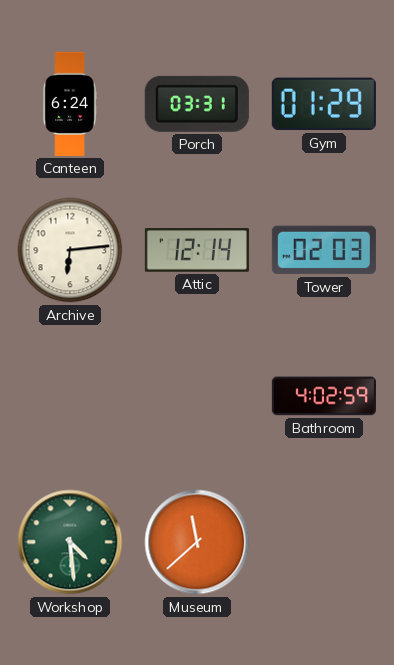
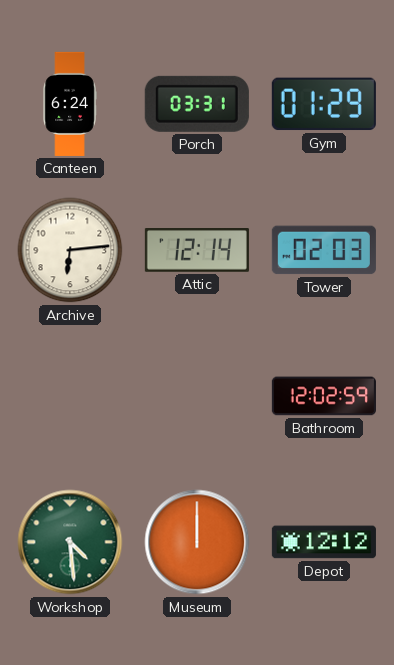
Bathroom: 4:02 -> 12:02 (324, 396)
Museum: 11:38 -> 12:00 (197, 542)
Depot: none -> 12:12 (324, 542)
